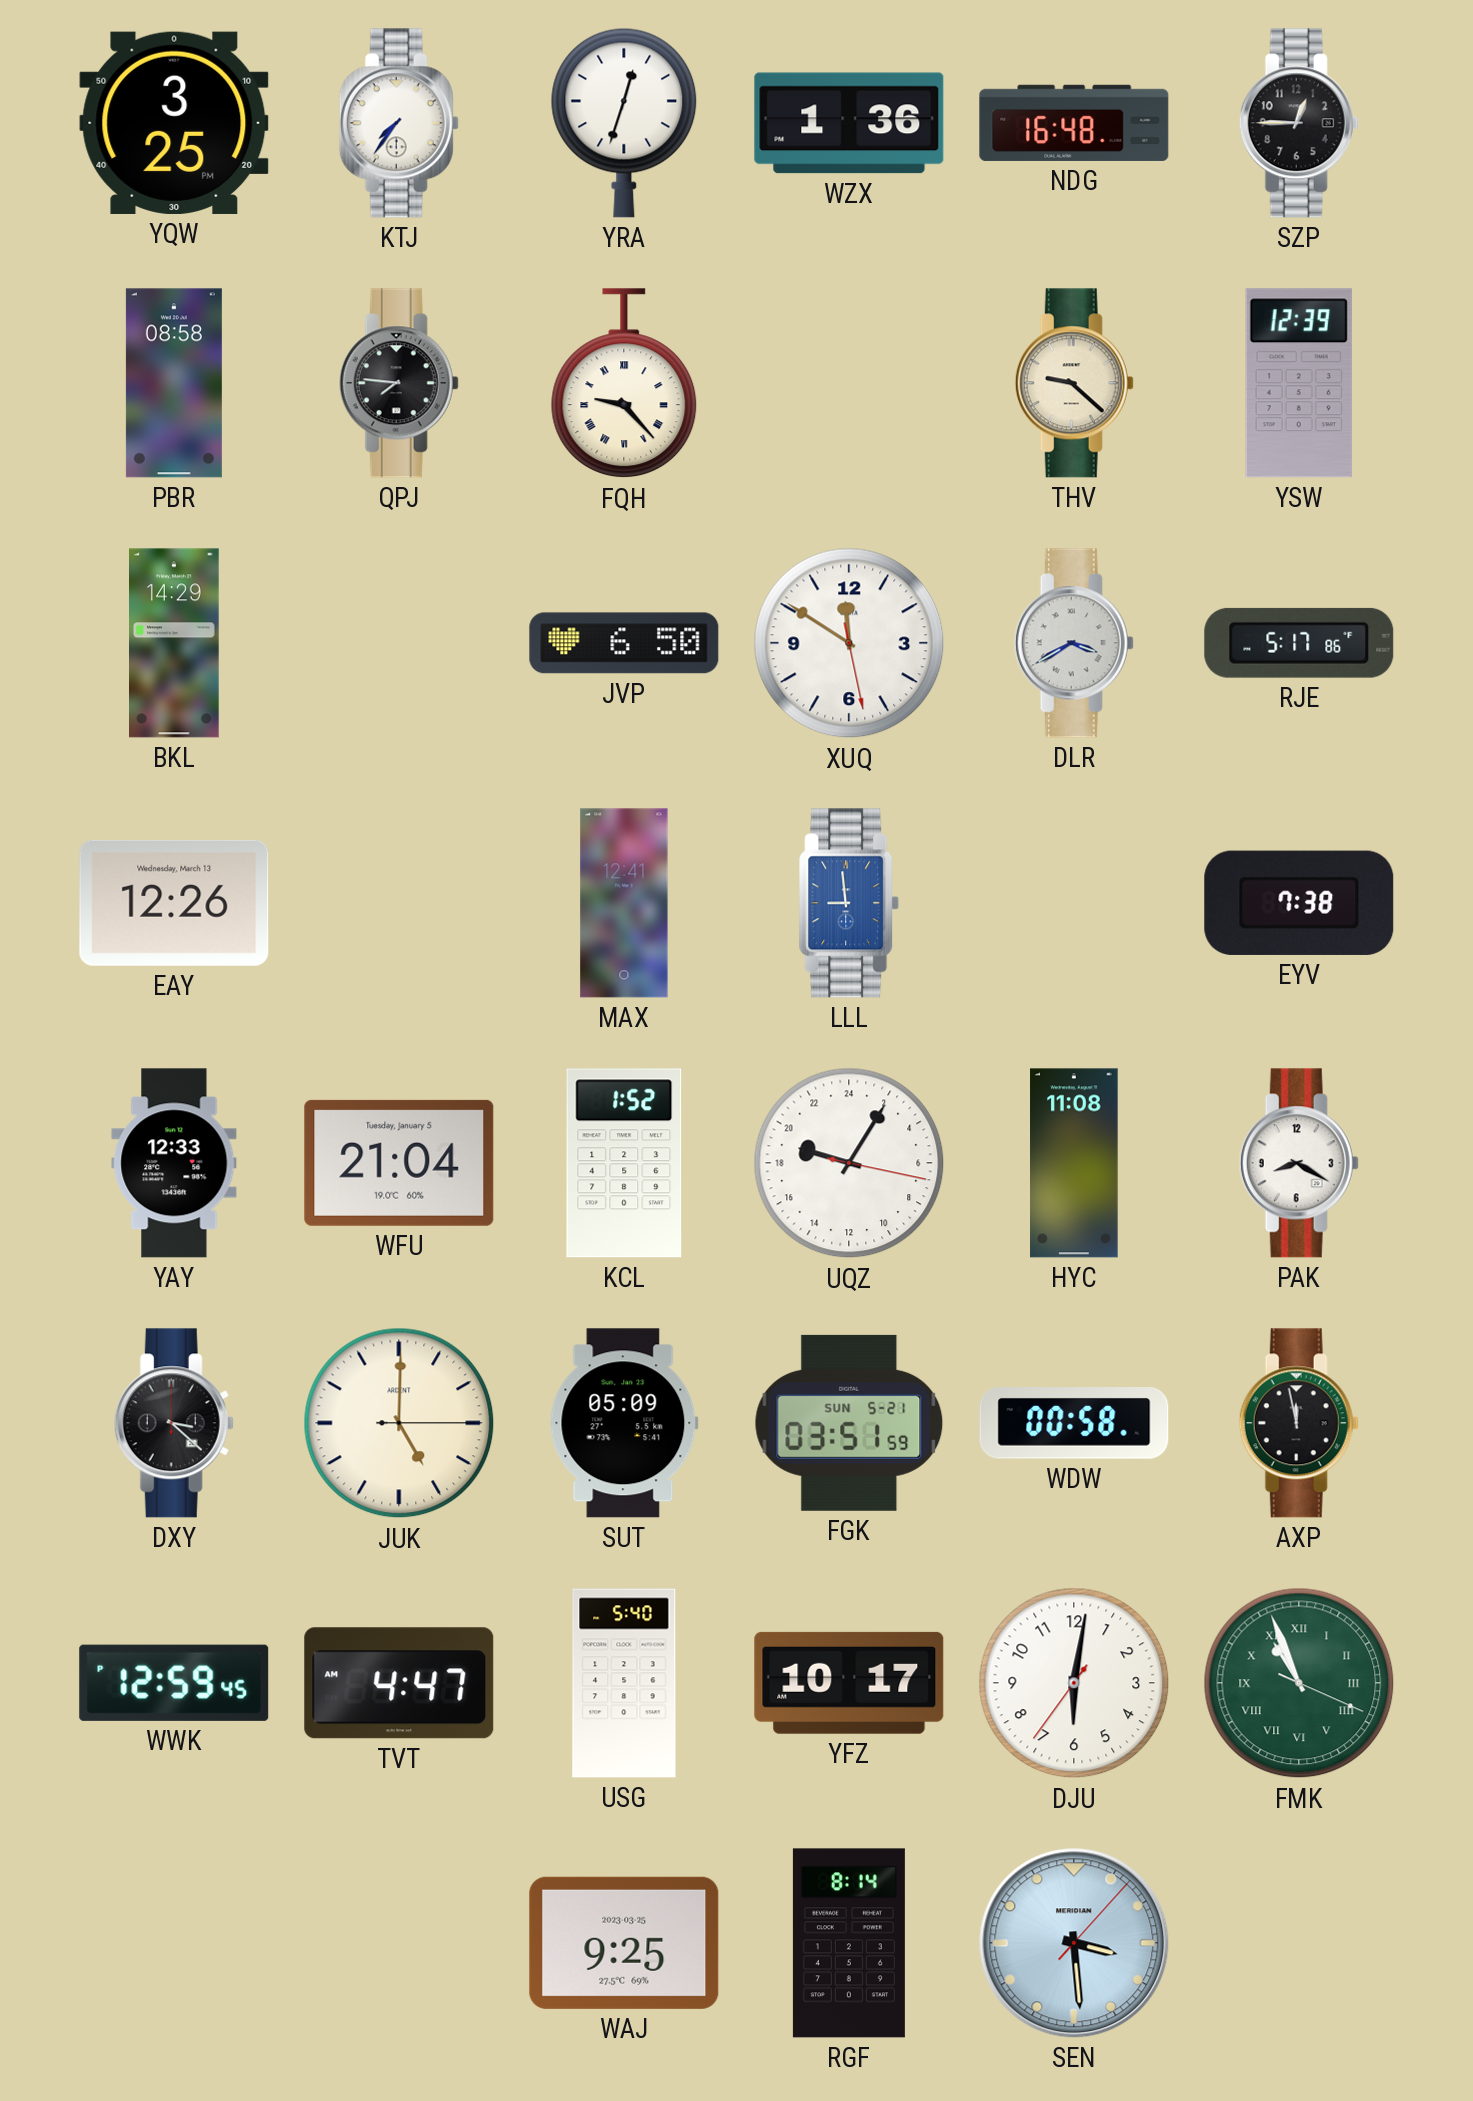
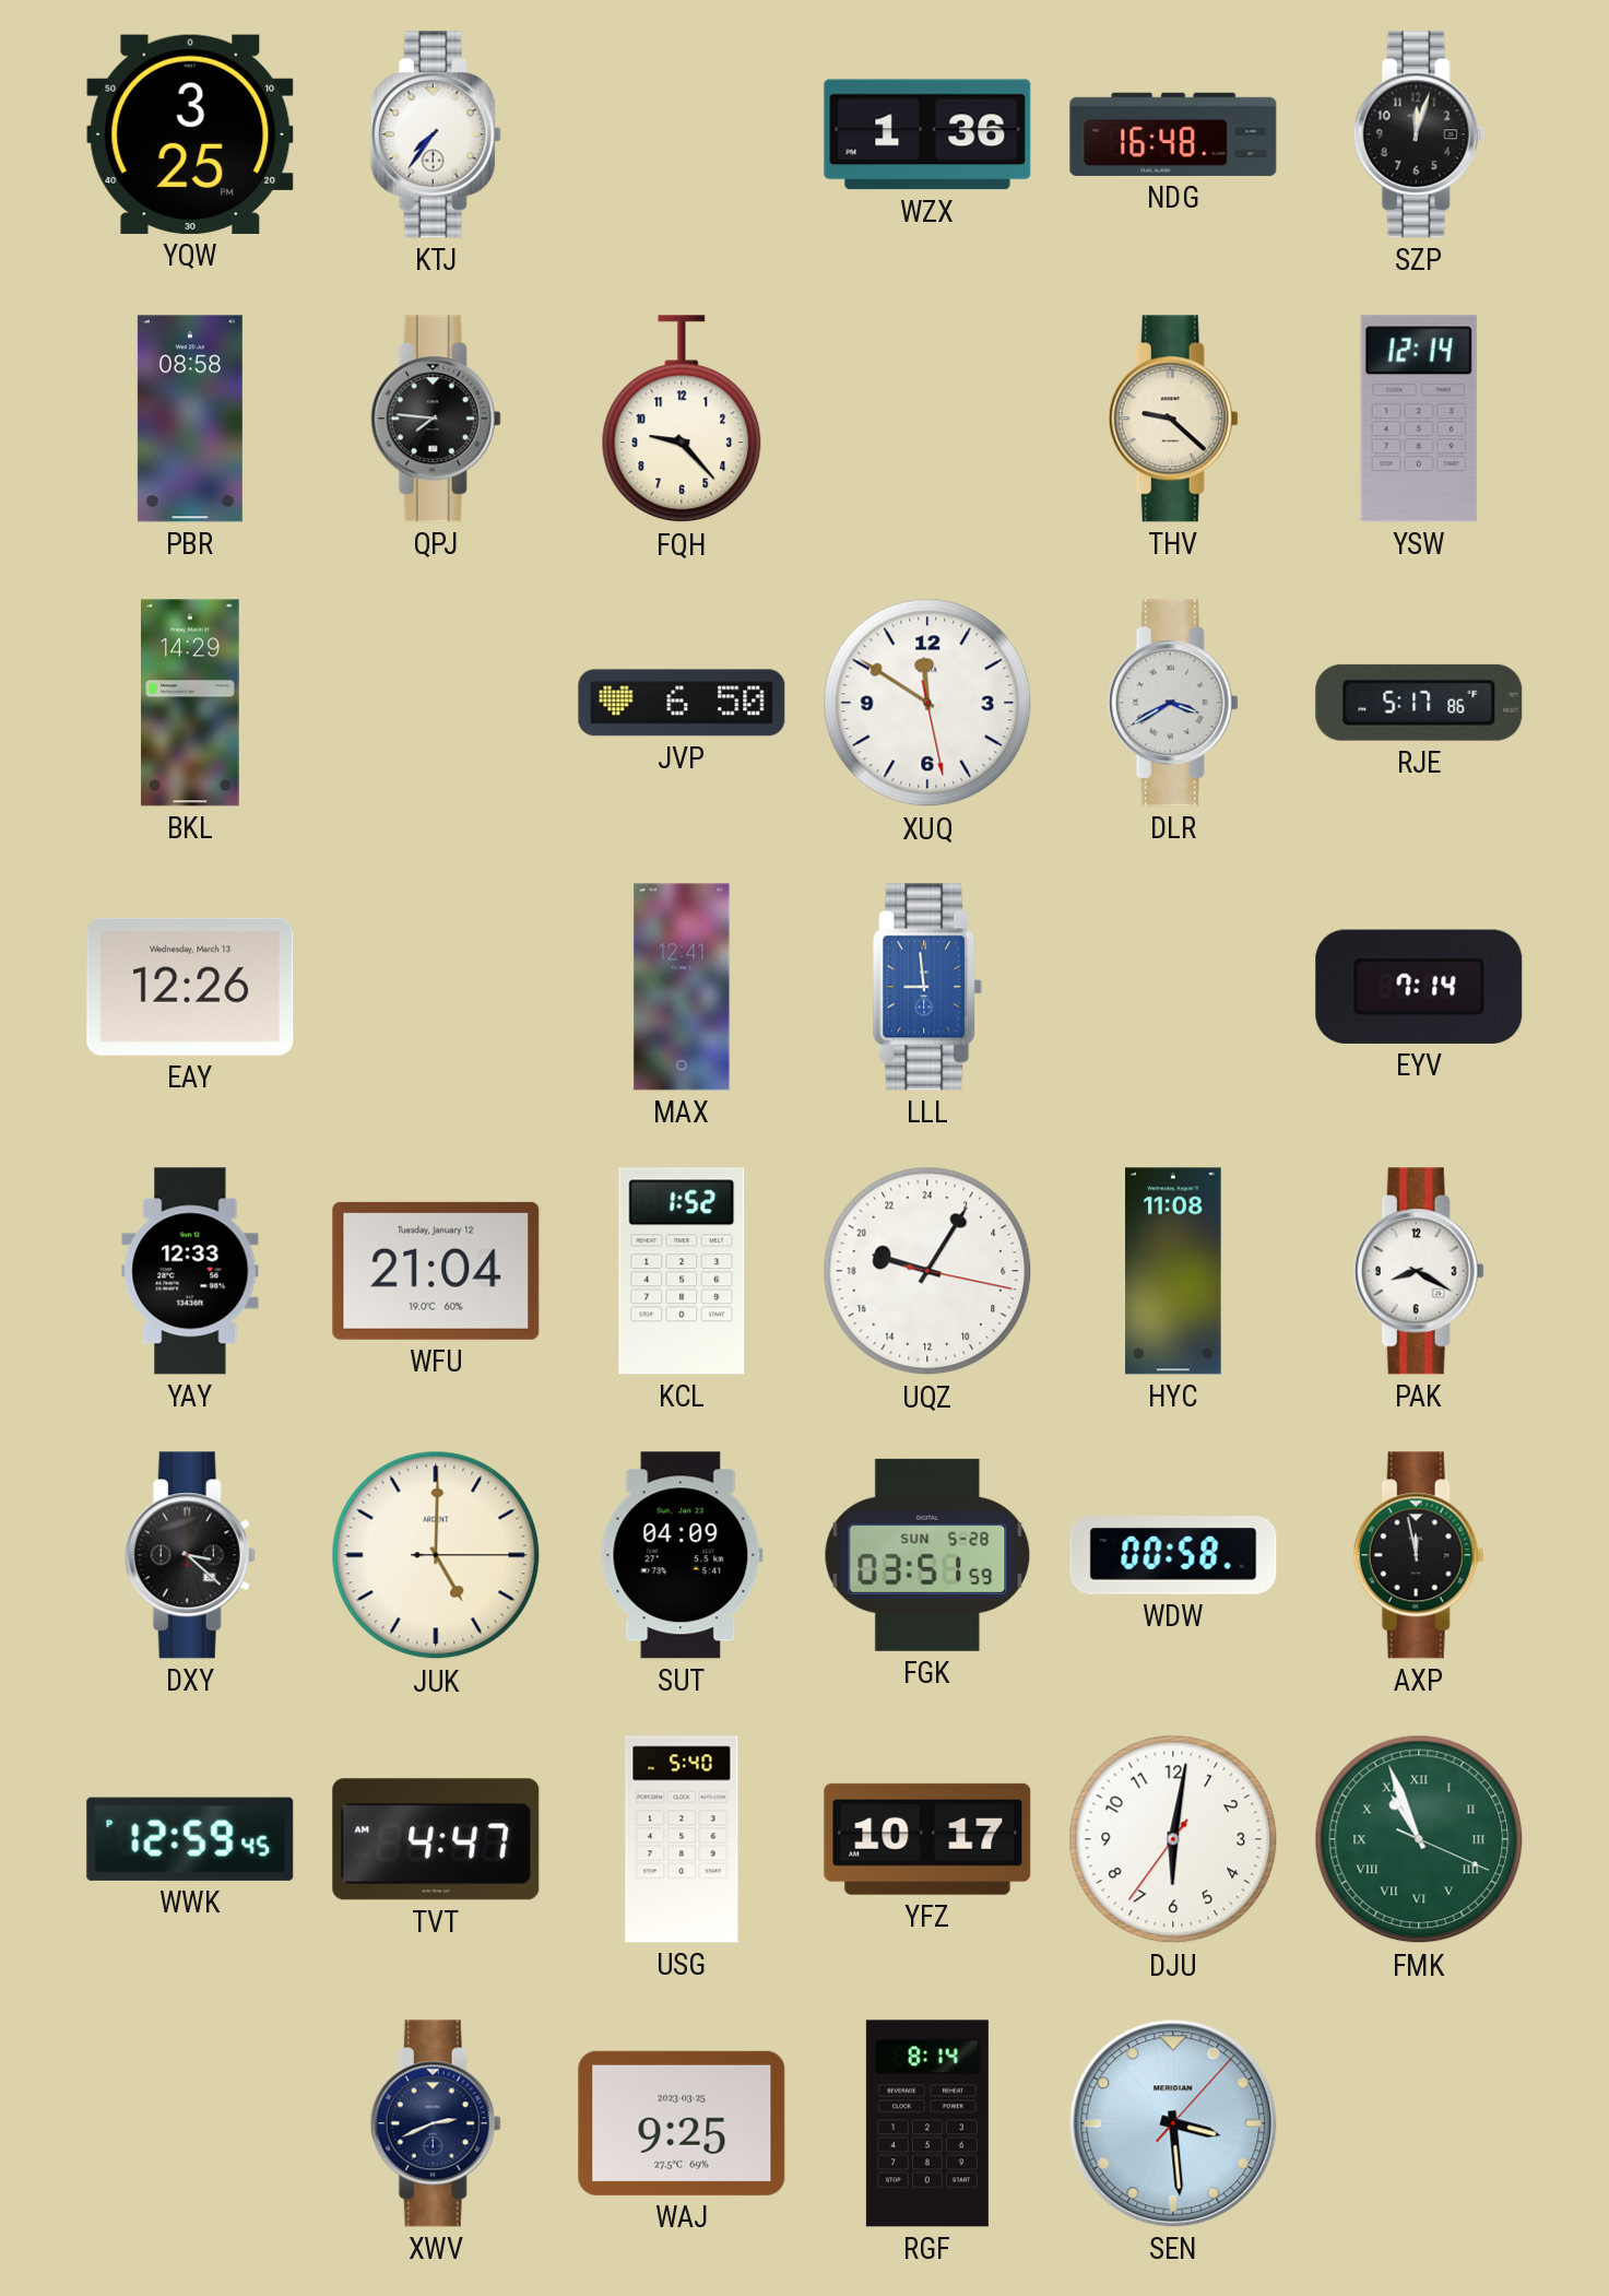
YRA: 12:33 -> none (624, 123)
SZP: 12:45 -> 12:03 (1419, 134)
FQH numerals: Roman -> Arabic (682, 420)
YSW: 12:39 -> 12:14 (1419, 419)
EYV: 7:38 -> 7:14 (1419, 987)
WFU date: Tuesday, January 5 -> Tuesday, January 12 (436, 1271)
SUT: 05:09 -> 04:09 (682, 1555)
FGK date: SUN 5-21 -> SUN 5-28 (927, 1555)
XWV: none -> 2:41 (436, 2123)
